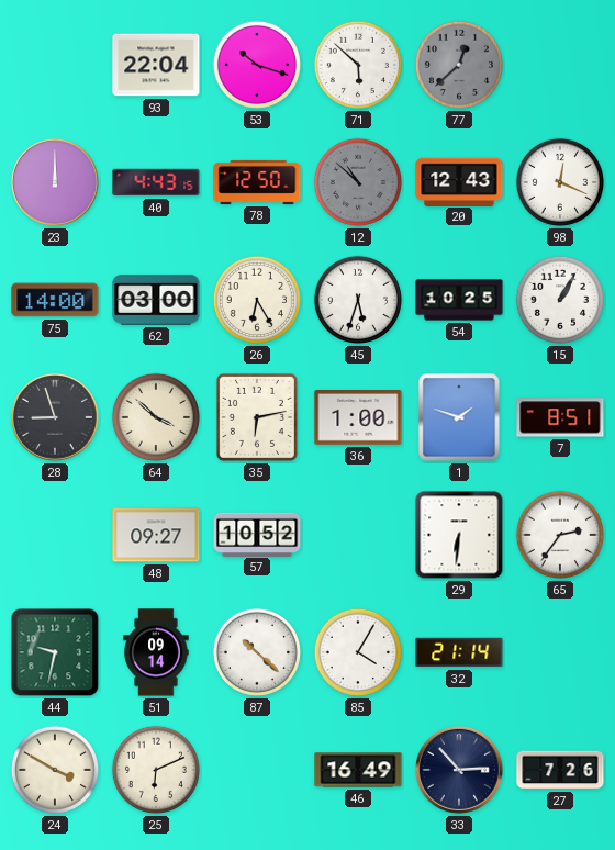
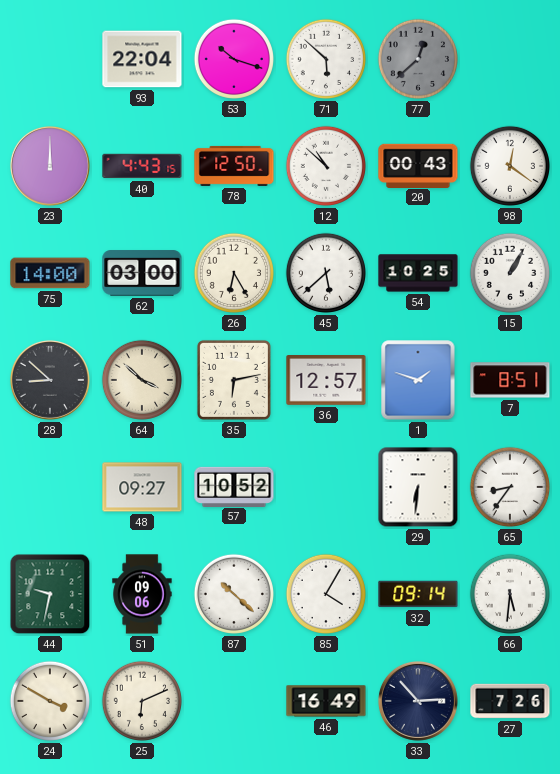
12 dial: grey -> white (326, 166)
20: 12:43 -> 00:43 (418, 165)
98: 12:19 -> 12:21 (510, 166)
45: 5:33 -> 5:38 (326, 273)
28: 8:57 -> 8:52 (50, 380)
36: 1:00 -> 12:57 (326, 381)
65: 2:36 -> 8:36 (510, 487)
51: 09:14 -> 09:06 (142, 594)
32: 21:14 -> 09:14 (418, 594)
66: none -> 5:31 (510, 594)
